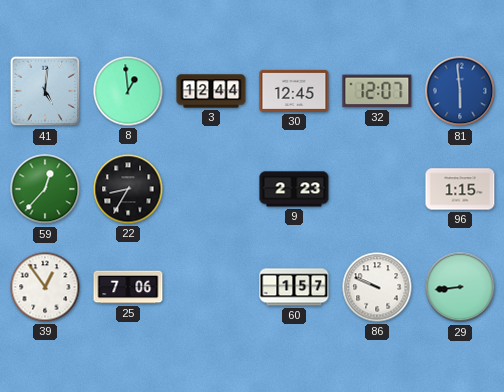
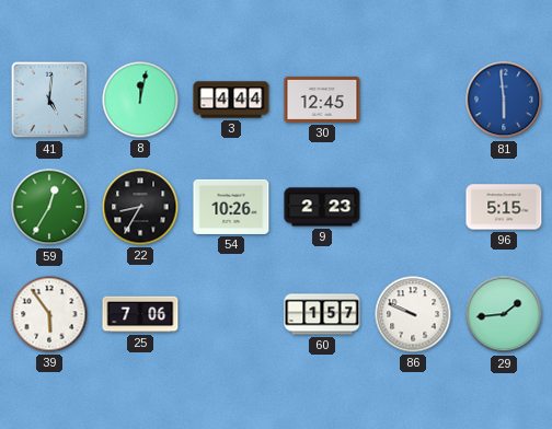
8: 12:59 -> 12:02 (140, 100)
3: 12:44 -> 4:44 (231, 100)
32: 12:07 -> none (377, 91)
59: 12:37 -> 12:35 (49, 207)
54: none -> 10:26 (231, 207)
96: 1:15 -> 5:15 (504, 207)
39: 12:54 -> 5:54 (49, 314)
29: 8:44 -> 1:44 (504, 314)
